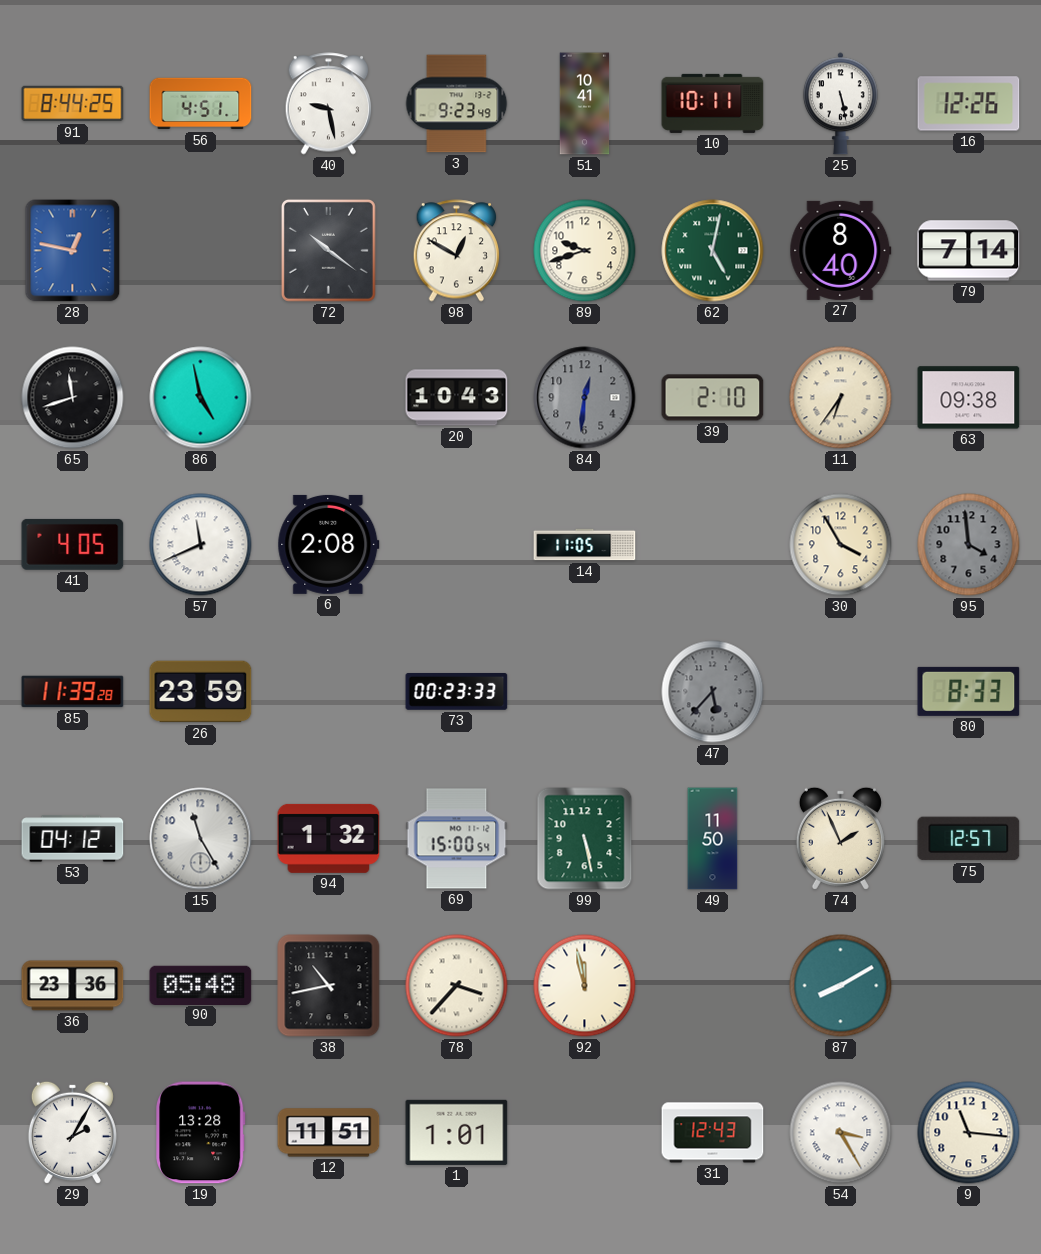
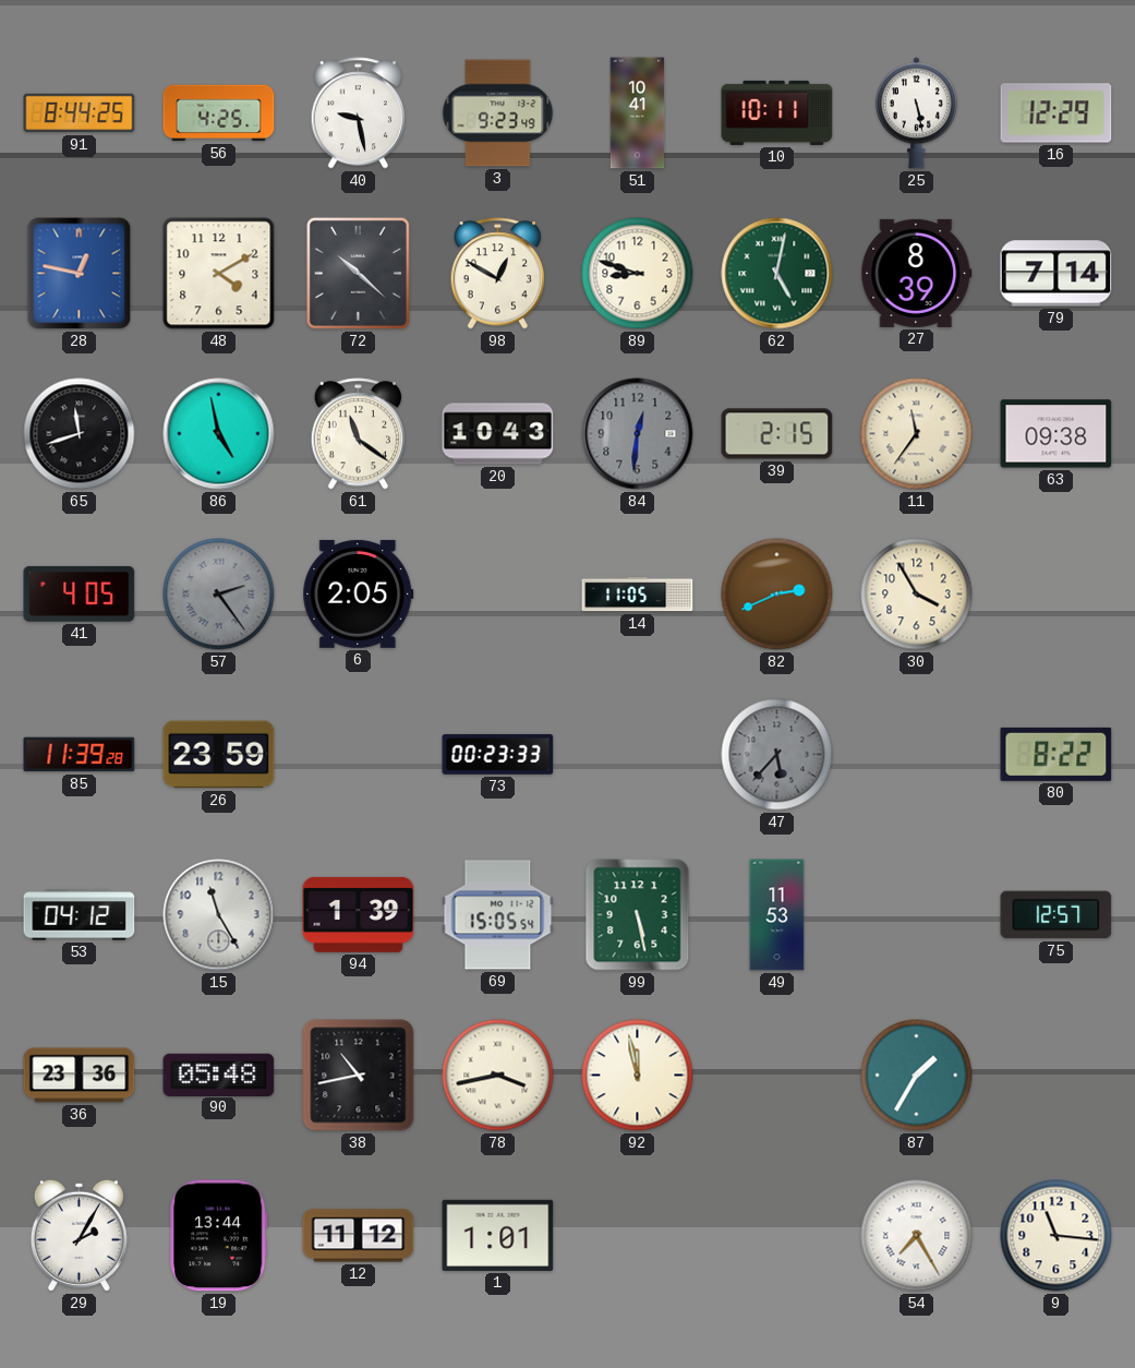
56: 4:51 -> 4:25 (219, 113)
16: 12:26 -> 12:29 (1056, 113)
48: none -> 4:10 (219, 274)
72: 10:21 -> 10:22 (358, 273)
89: 9:42 -> 8:48 (638, 274)
27: 8:40 -> 8:39 (917, 273)
61: none -> 11:21 (359, 434)
39: 2:10 -> 2:15 (777, 434)
11: 6:36 -> 11:36 (917, 434)
57: 11:41 -> 2:24 (219, 595)
57 dial: white -> grey (219, 595)
6: 2:08 -> 2:05 (359, 593)
82: none -> 2:41 (777, 595)
95: 3:59 -> none (969, 545)
80: 8:33 -> 8:22 (1056, 754)
94: 1:32 -> 1:39 (359, 914)
69: 15:00 -> 15:05 (498, 915)
49: 11:50 -> 11:53 (777, 915)
74: 1:56 -> none (840, 838)
78: 3:37 -> 3:43 (498, 1076)
87: 8:10 -> 1:35 (917, 1076)
19: 13:28 -> 13:44 (219, 1236)
12: 11:51 -> 11:12 (359, 1236)
31: 12:43 -> none (713, 1133)
54: 3:25 -> 7:25 (917, 1236)
